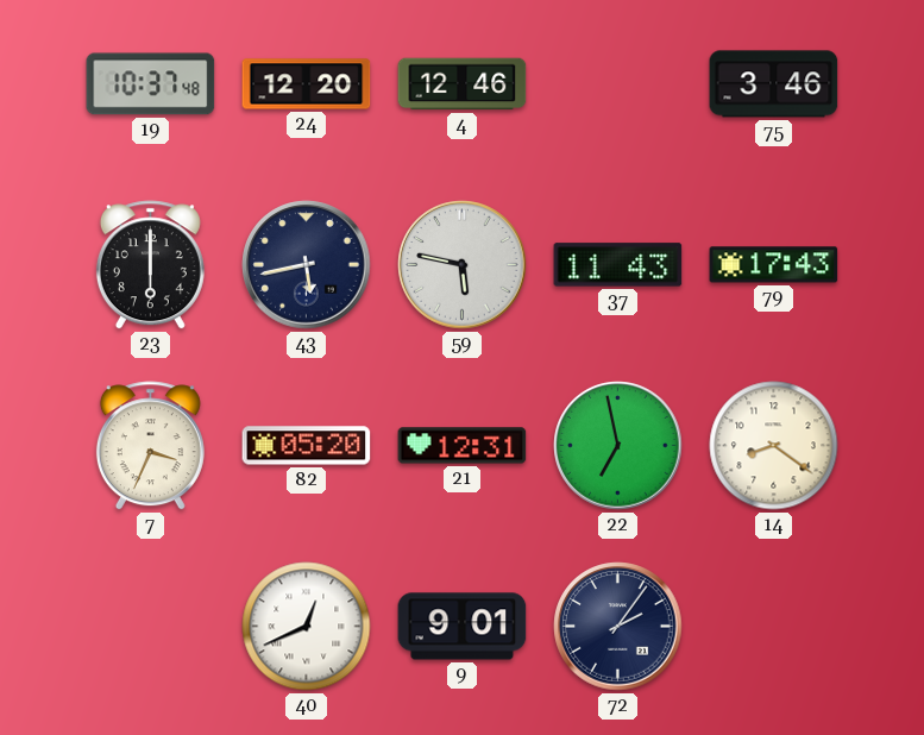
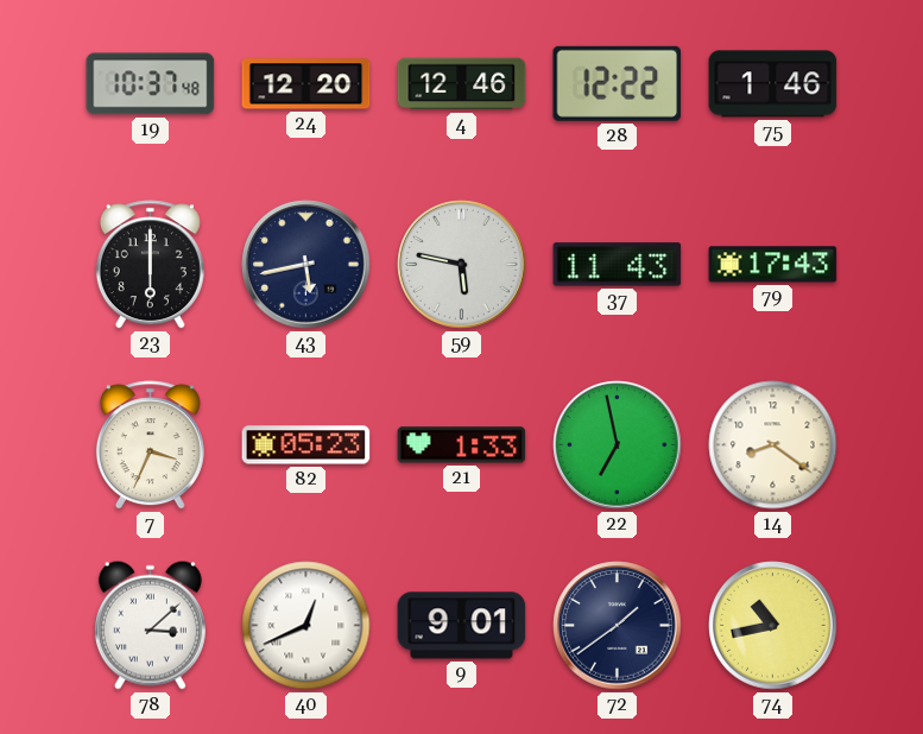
28: none -> 12:22 (618, 83)
75: 3:46 -> 1:46 (773, 84)
82: 05:20 -> 05:23 (306, 445)
21: 12:31 -> 1:33 (462, 445)
78: none -> 3:08 (150, 625)
72: 2:06 -> 1:39 (618, 626)
74: none -> 10:43 (773, 626)
